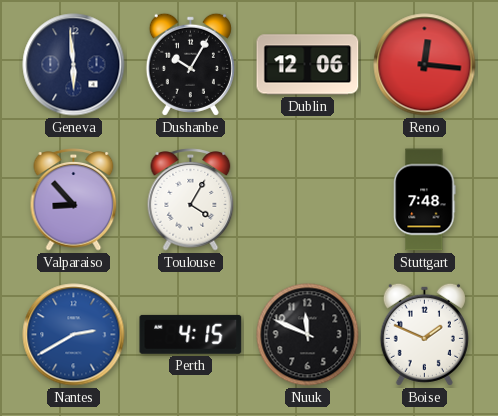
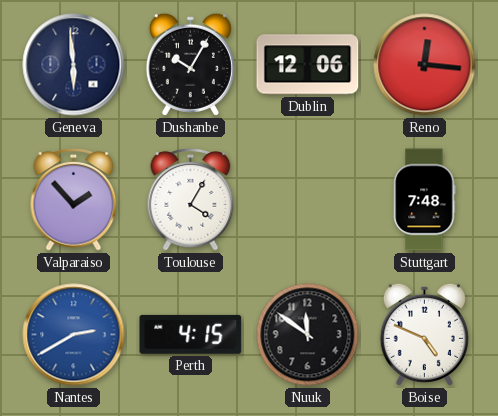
Valparaiso: 8:53 -> 1:53 (74, 200)
Nuuk: 11:49 -> 11:51 (308, 335)
Boise: 1:49 -> 4:49 (424, 334)
